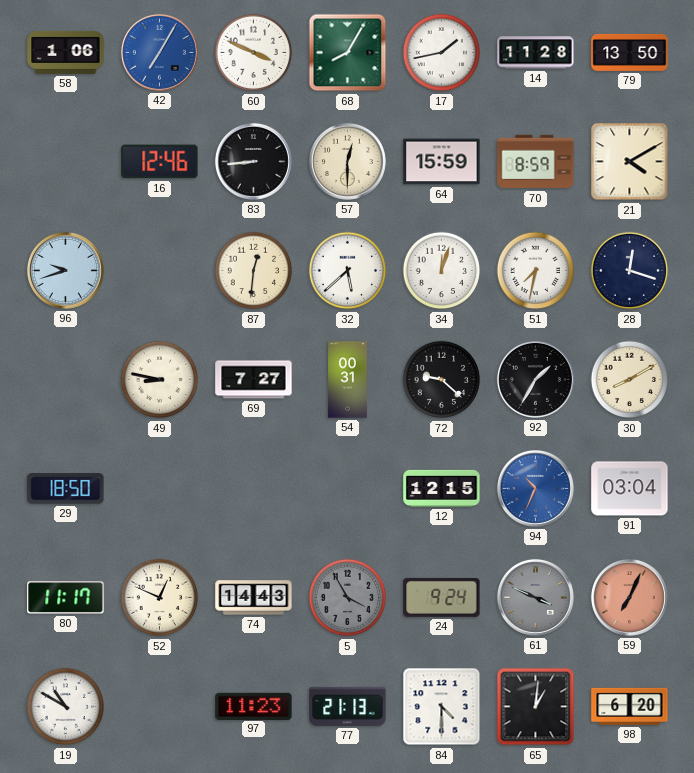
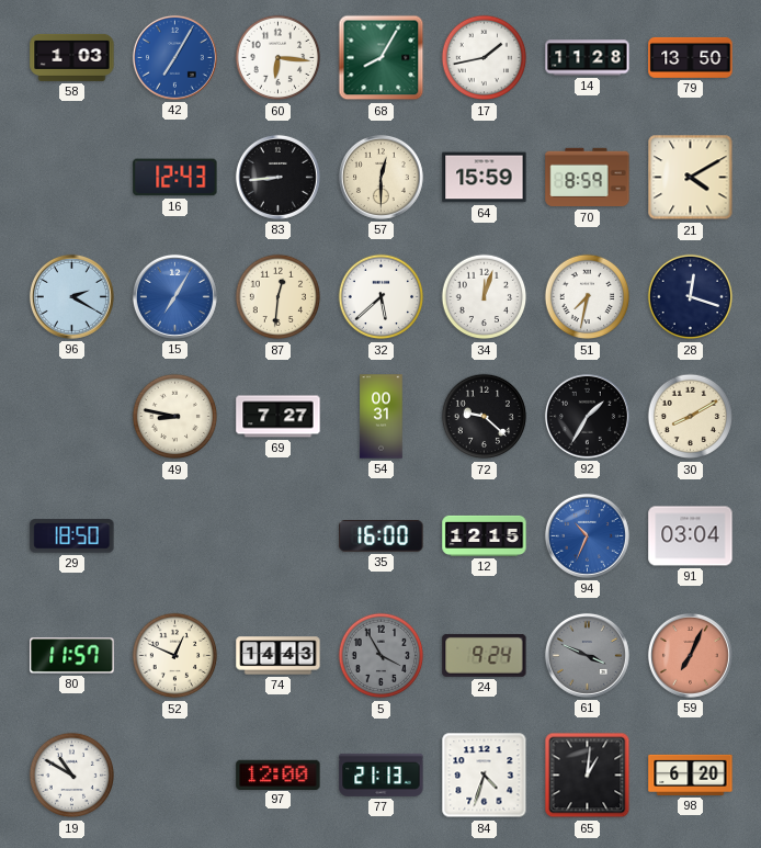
58: 1:06 -> 1:03 (72, 57)
60: 3:49 -> 6:16 (279, 58)
16: 12:46 -> 12:43 (175, 178)
96: 9:42 -> 2:20 (71, 296)
15: none -> 7:05 (174, 296)
35: none -> 16:00 (382, 536)
80: 11:17 -> 11:57 (72, 656)
97: 11:23 -> 12:00 (279, 774)
84: 4:30 -> 4:33 (485, 776)
